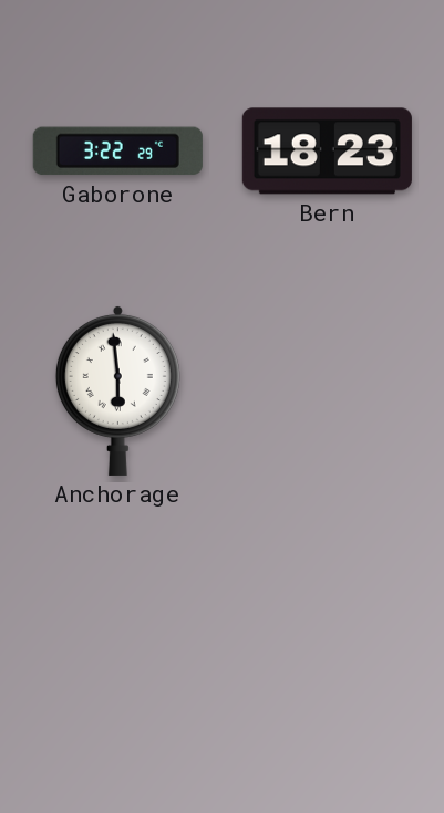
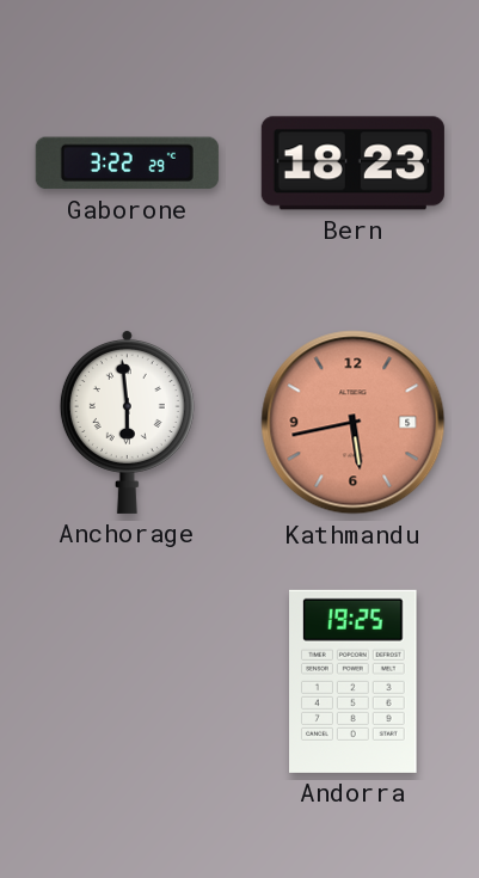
Kathmandu: none -> 5:43 (354, 423)
Andorra: none -> 19:25 (354, 681)
